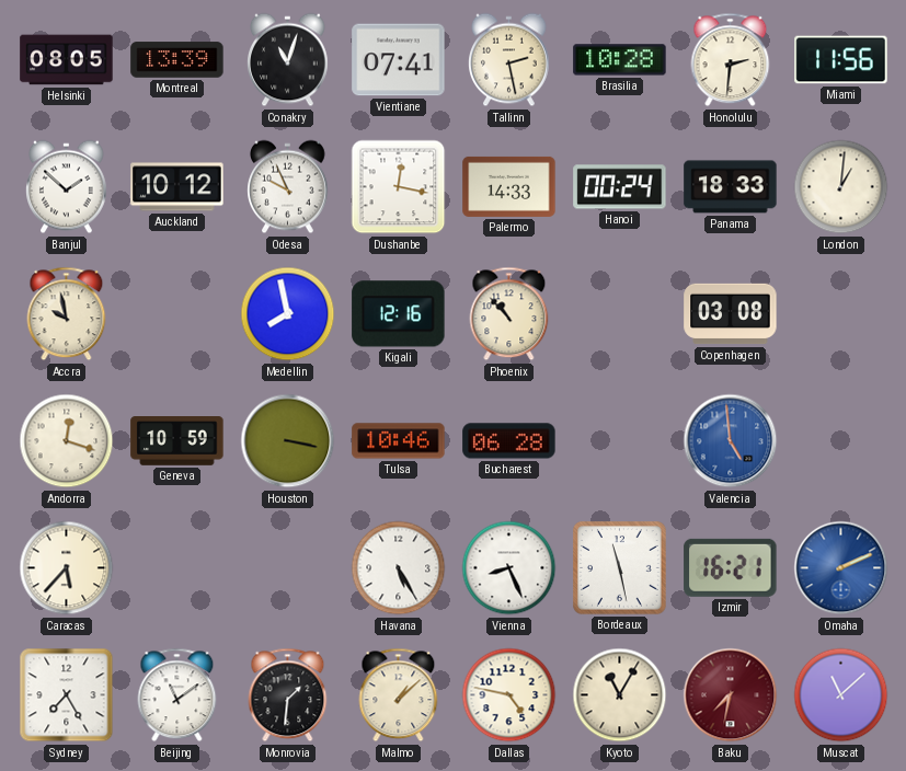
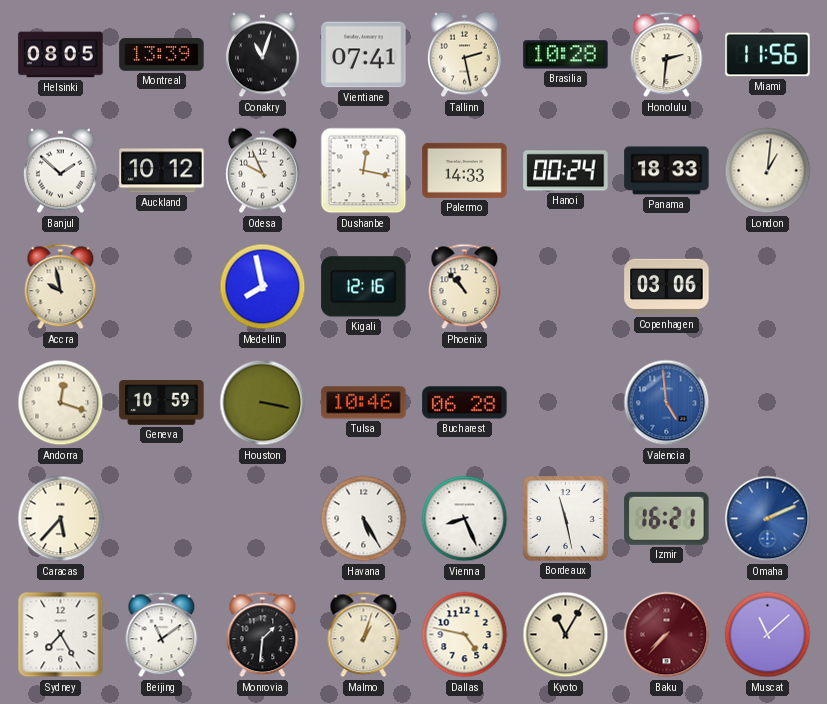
Copenhagen: 03:08 -> 03:06 (667, 287)
Malmo: 1:08 -> 1:03 (364, 635)
Baku: 7:32 -> 7:37 (667, 635)
